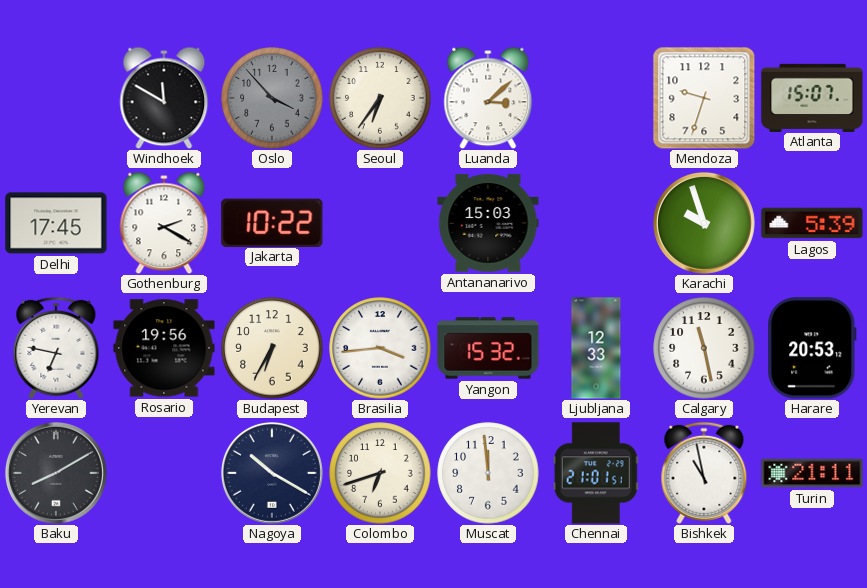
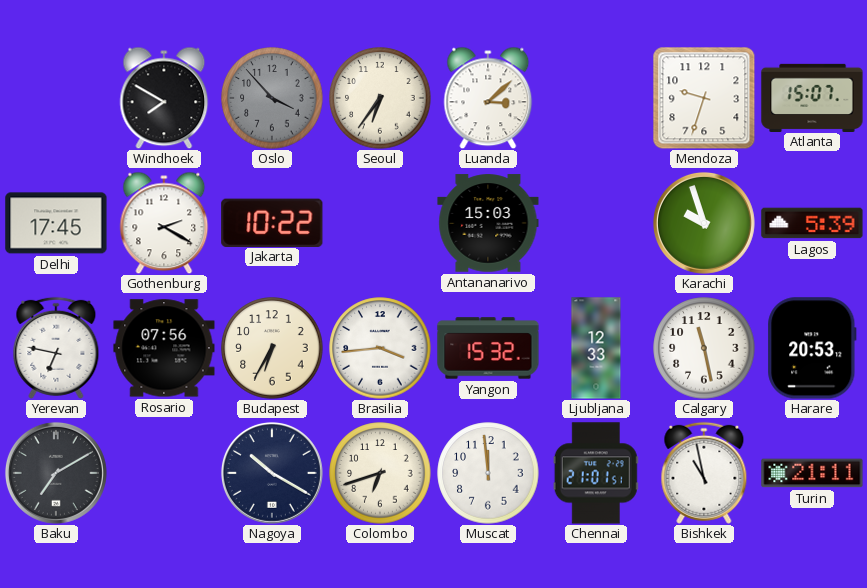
Windhoek: 11:50 -> 7:50 (164, 98)
Rosario: 19:56 -> 07:56 (164, 348)
Baku: 8:10 -> 7:10 (56, 473)
